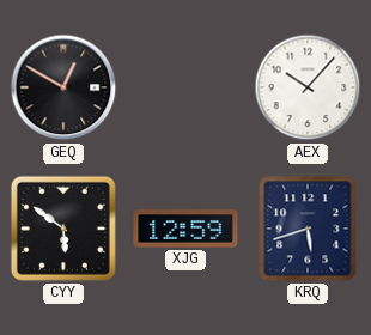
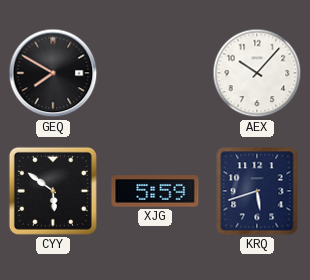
GEQ: 12:50 -> 7:50 (53, 73)
XJG: 12:59 -> 5:59 (155, 191)
